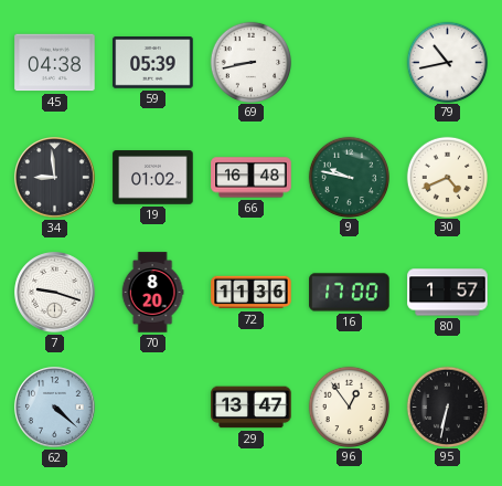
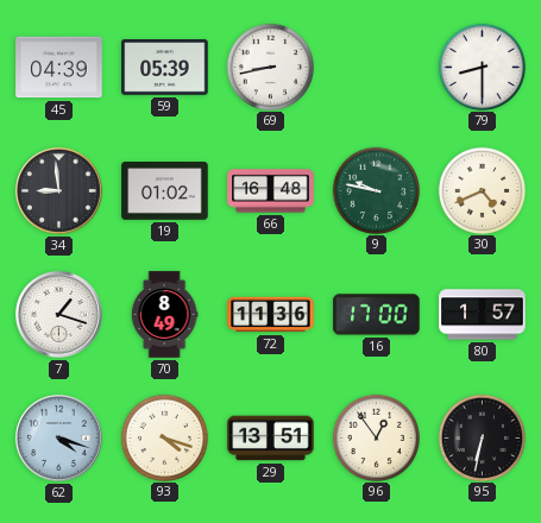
45: 04:38 -> 04:39 (59, 68)
79: 10:43 -> 8:30 (482, 67)
7: 9:18 -> 1:18 (59, 315)
70: 8:20 -> 8:49 (164, 315)
62: 4:22 -> 4:18 (59, 439)
93: none -> 4:18 (164, 437)
29: 13:47 -> 13:51 (271, 439)
